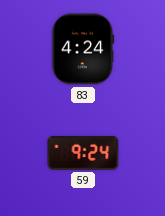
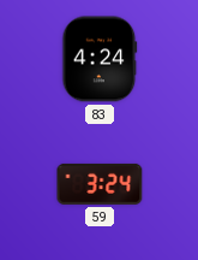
59: 9:24 -> 3:24 (100, 184)
